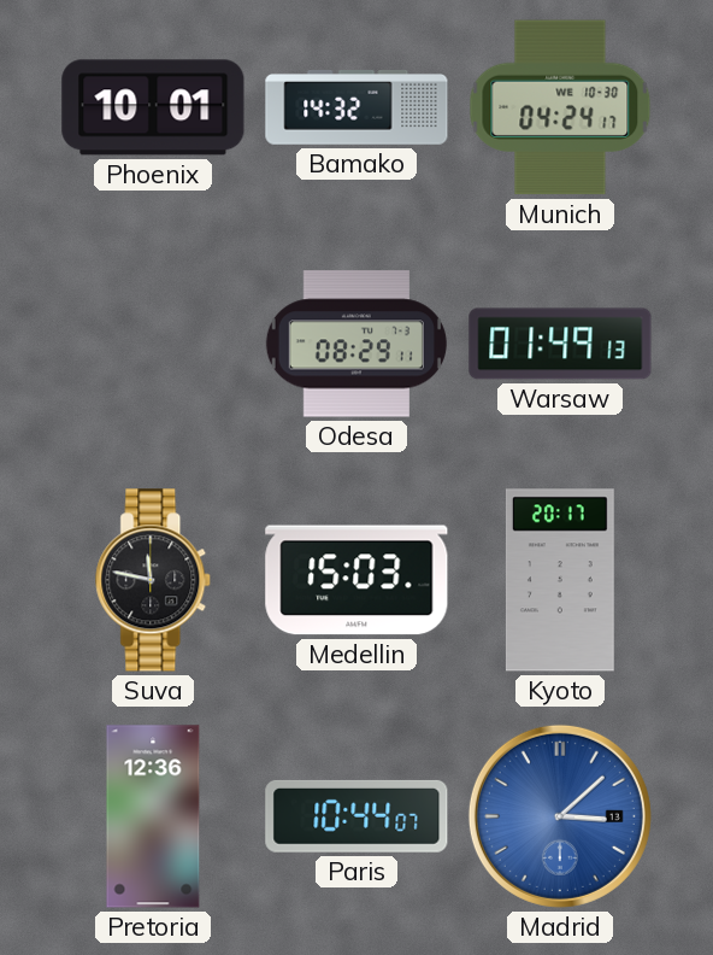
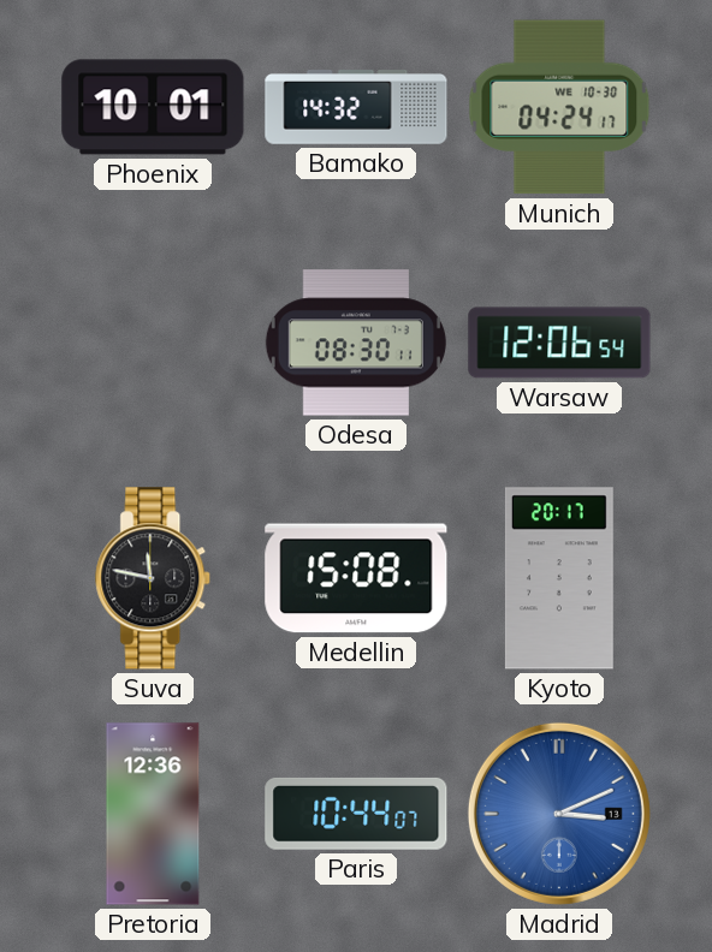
Odesa: 08:29 -> 08:30 (356, 343)
Warsaw: 01:49 -> 12:06 (559, 343)
Medellin: 15:03 -> 15:08 (356, 578)
Madrid: 3:08 -> 3:11 (559, 814)
